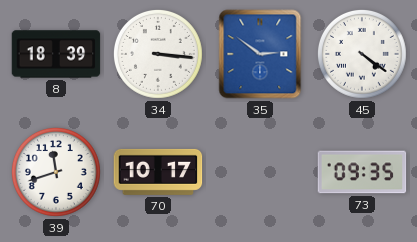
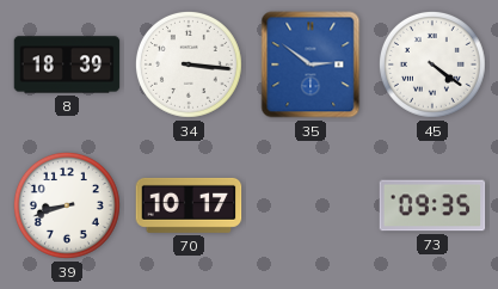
39: 11:42 -> 8:42 (67, 205)
